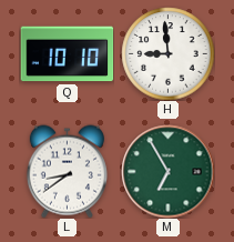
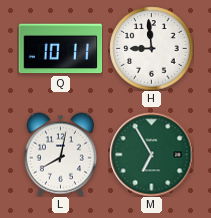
Q: 10:10 -> 10:11 (60, 49)
L: 8:39 -> 8:02 (60, 154)
